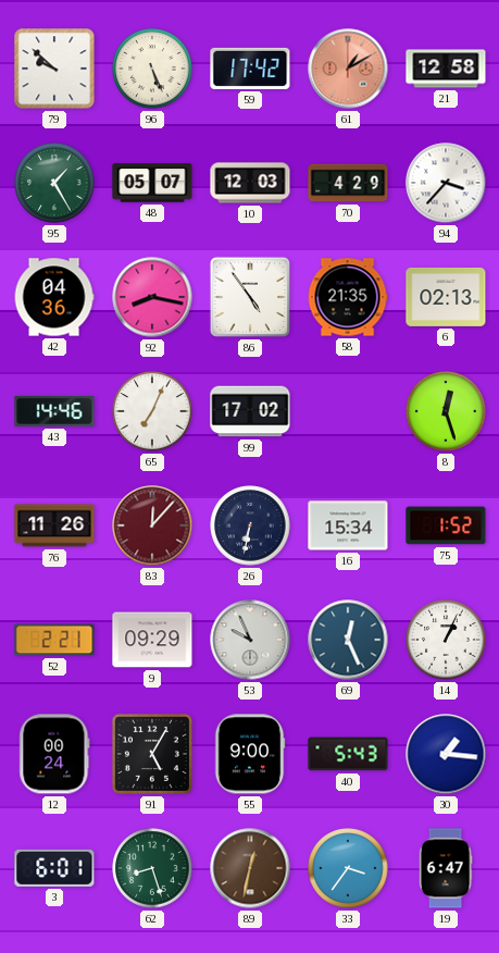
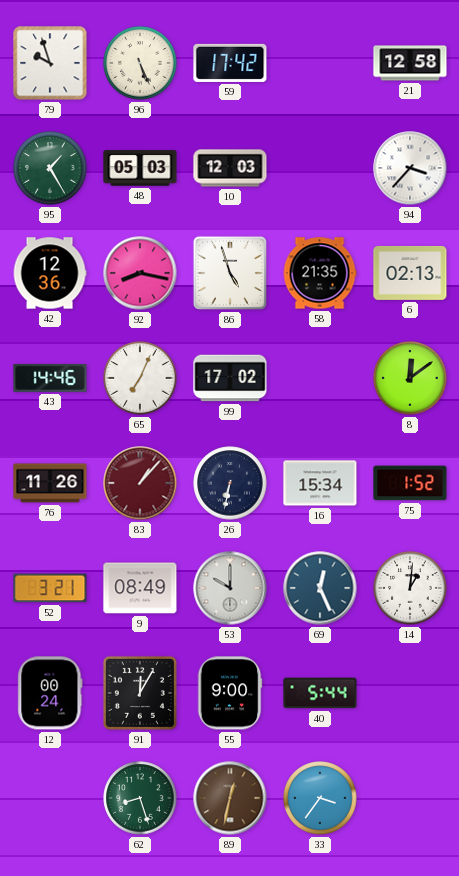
79: 9:52 -> 9:57 (50, 63)
61: 1:10 -> none (348, 69)
48: 05:07 -> 05:03 (140, 168)
70: 4:29 -> none (348, 183)
42: 04:36 -> 12:36 (50, 273)
86: 4:54 -> 4:57 (230, 273)
8: 12:27 -> 12:09 (410, 378)
83: 12:07 -> 1:07 (140, 483)
52: 2:21 -> 3:21 (50, 588)
9: 09:29 -> 08:49 (140, 588)
53: 9:56 -> 10:00 (230, 588)
14: 1:04 -> 1:01 (410, 588)
91: 5:05 -> 12:05 (140, 693)
40: 5:43 -> 5:44 (320, 693)
30: 1:16 -> none (446, 754)
3: 6:01 -> none (54, 868)
19: 6:47 -> none (446, 868)
